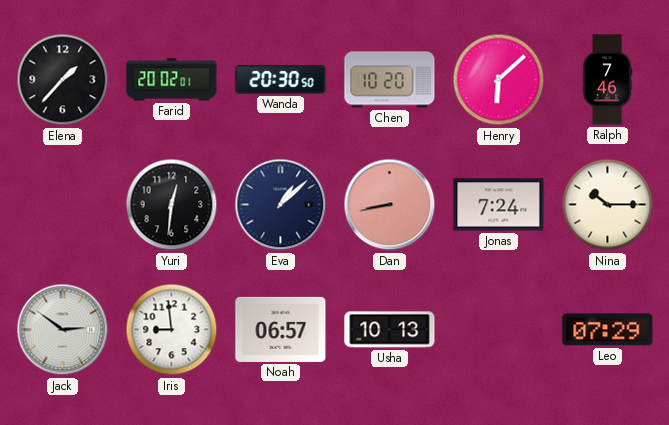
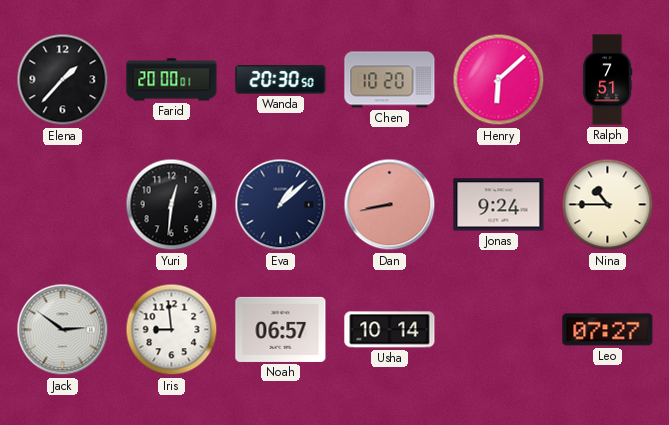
Farid: 20:02 -> 20:00 (172, 80)
Ralph: 7:46 -> 7:51 (607, 80)
Jonas: 7:24 -> 9:24 (499, 205)
Nina: 10:15 -> 10:45 (608, 205)
Usha: 10:13 -> 10:14 (390, 330)
Leo: 07:29 -> 07:27 (608, 330)
